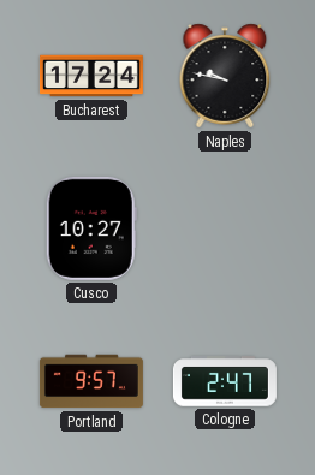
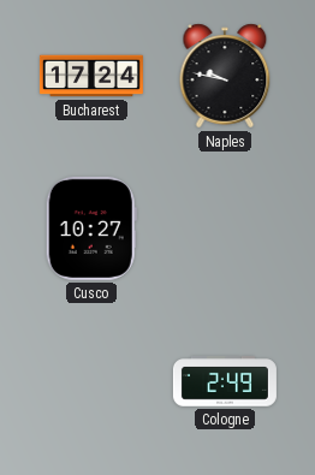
Portland: 9:57 -> none (91, 381)
Cologne: 2:47 -> 2:49 (225, 381)
